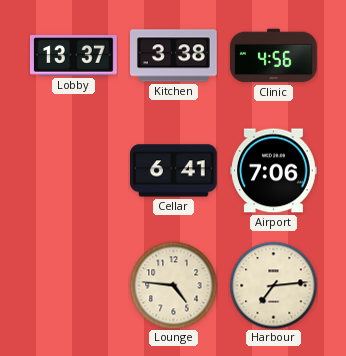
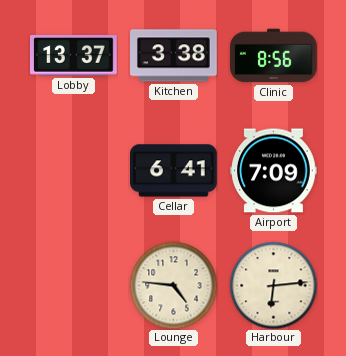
Clinic: 4:56 -> 8:56 (274, 56)
Airport: 7:06 -> 7:09 (274, 171)
Harbour: 7:14 -> 6:14 (273, 285)
